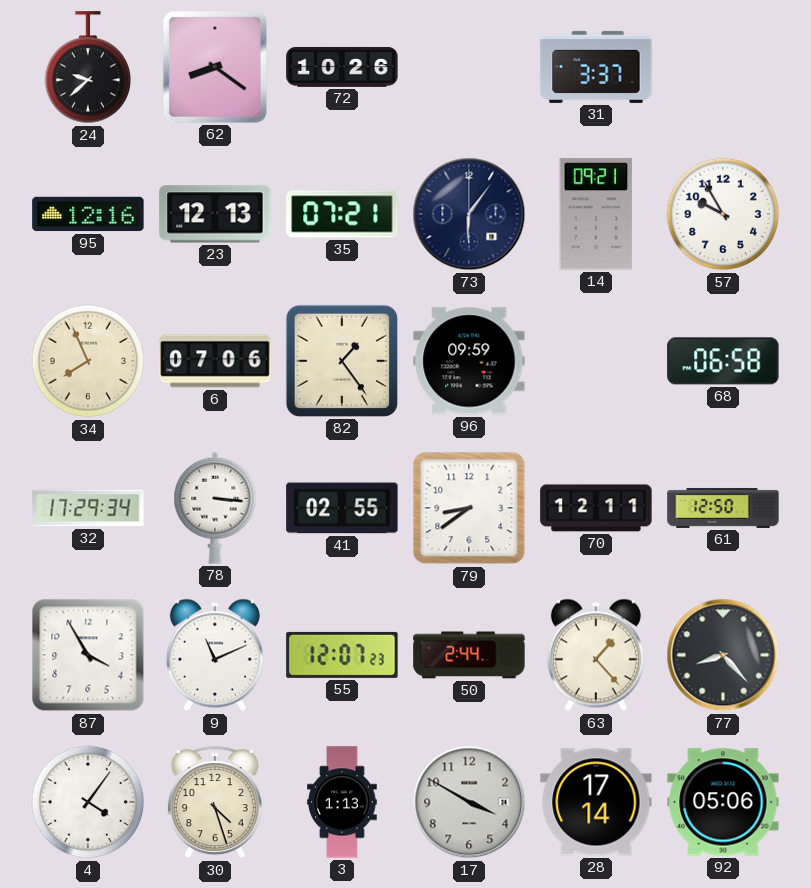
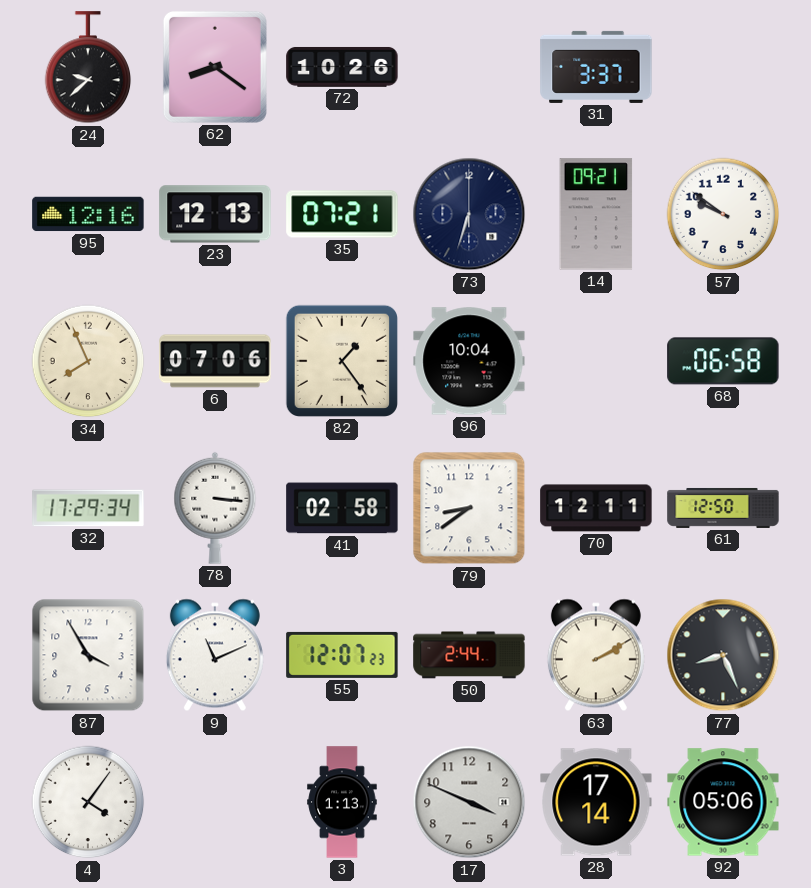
73: 6:06 -> 6:33 (469, 214)
57: 9:55 -> 9:51 (723, 214)
96: 09:59 -> 10:04 (469, 361)
41: 02:55 -> 02:58 (342, 508)
63: 1:23 -> 2:10 (596, 655)
77: 8:23 -> 8:26 (723, 655)
30: 4:27 -> none (215, 803)
17: 3:50 -> 3:49 (469, 802)
